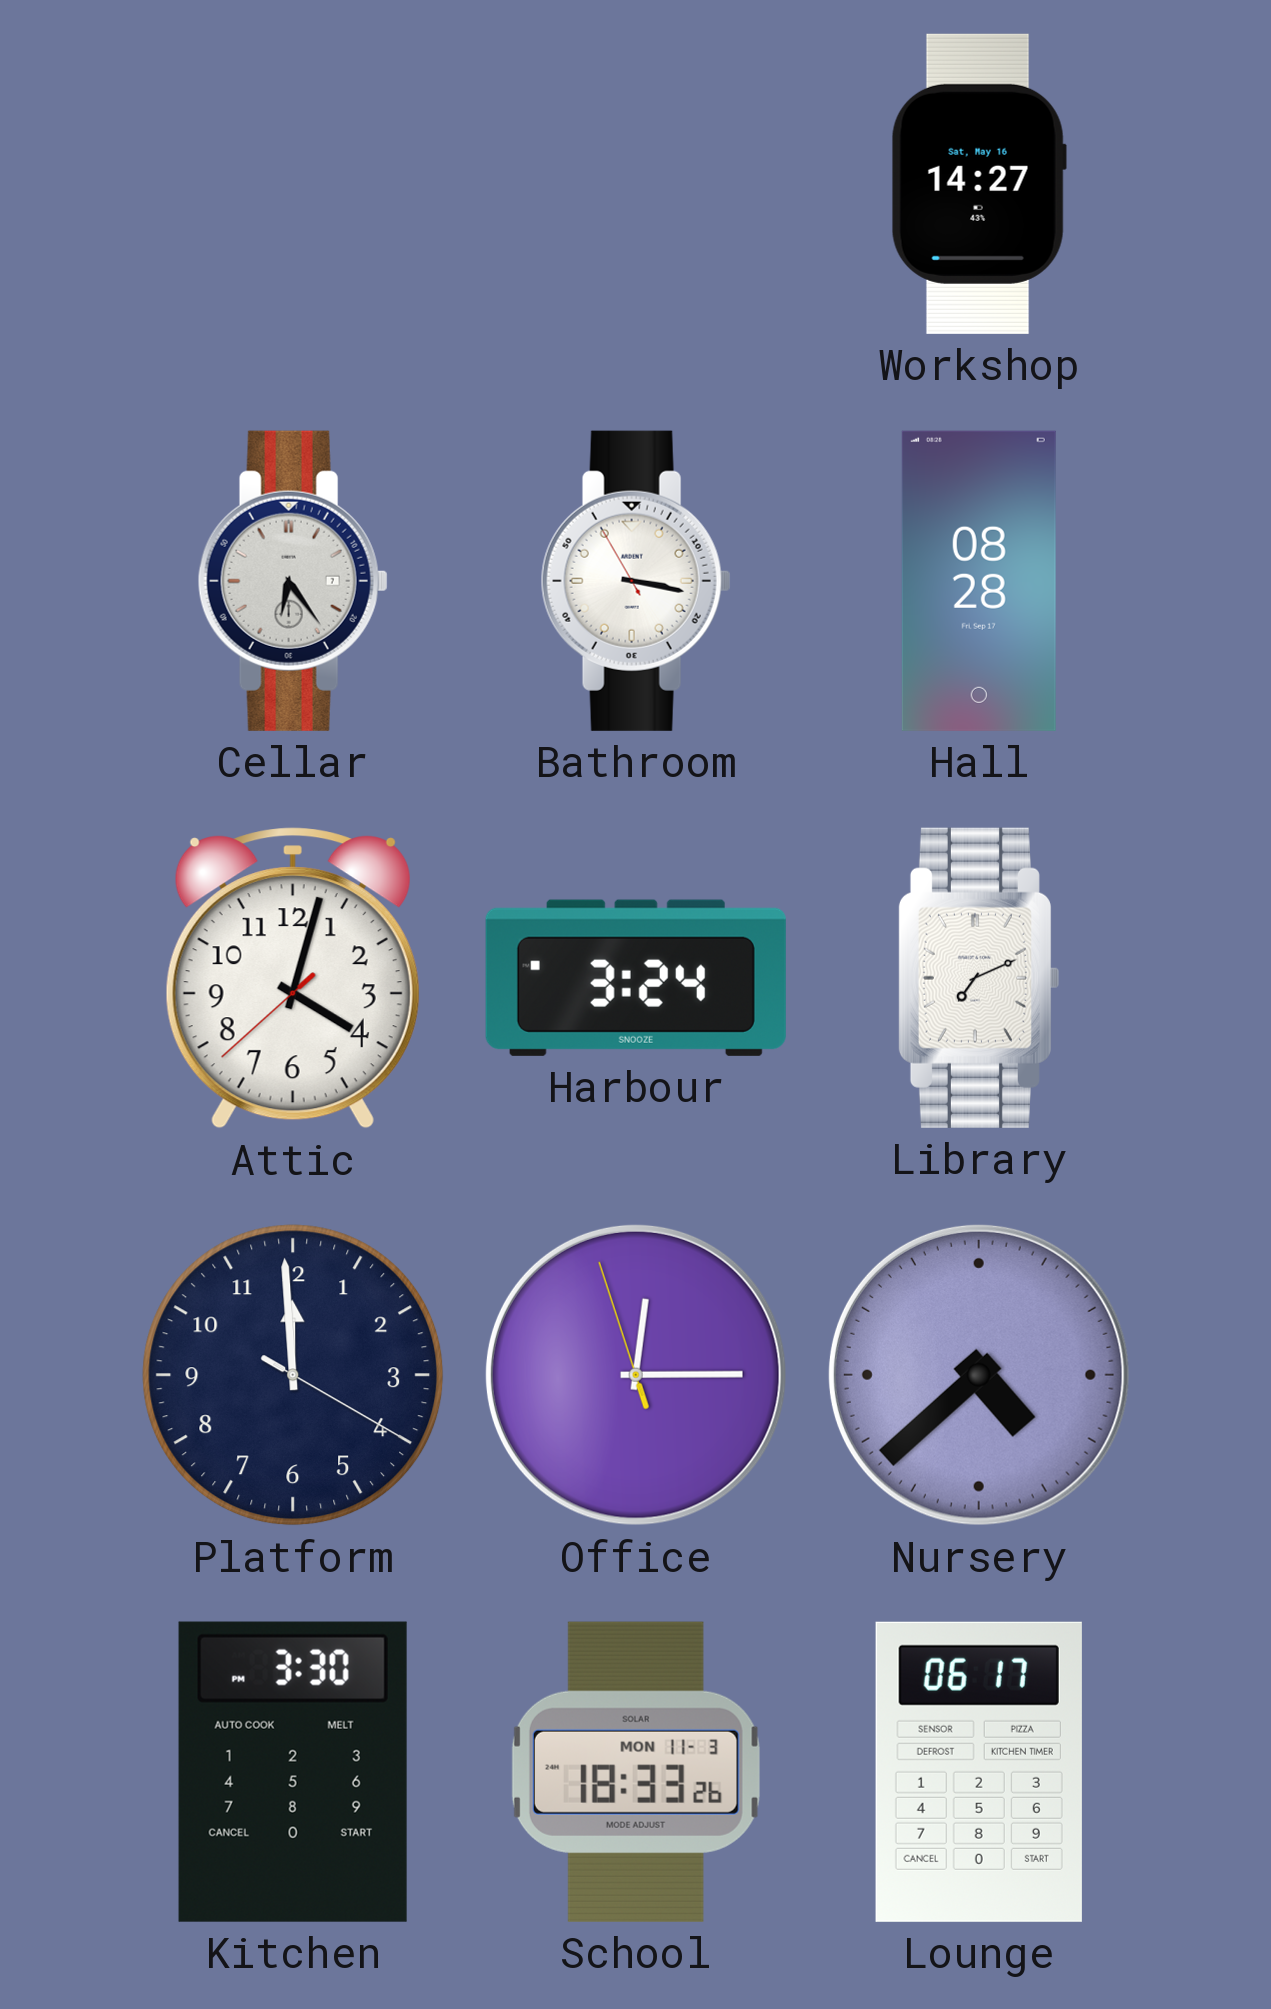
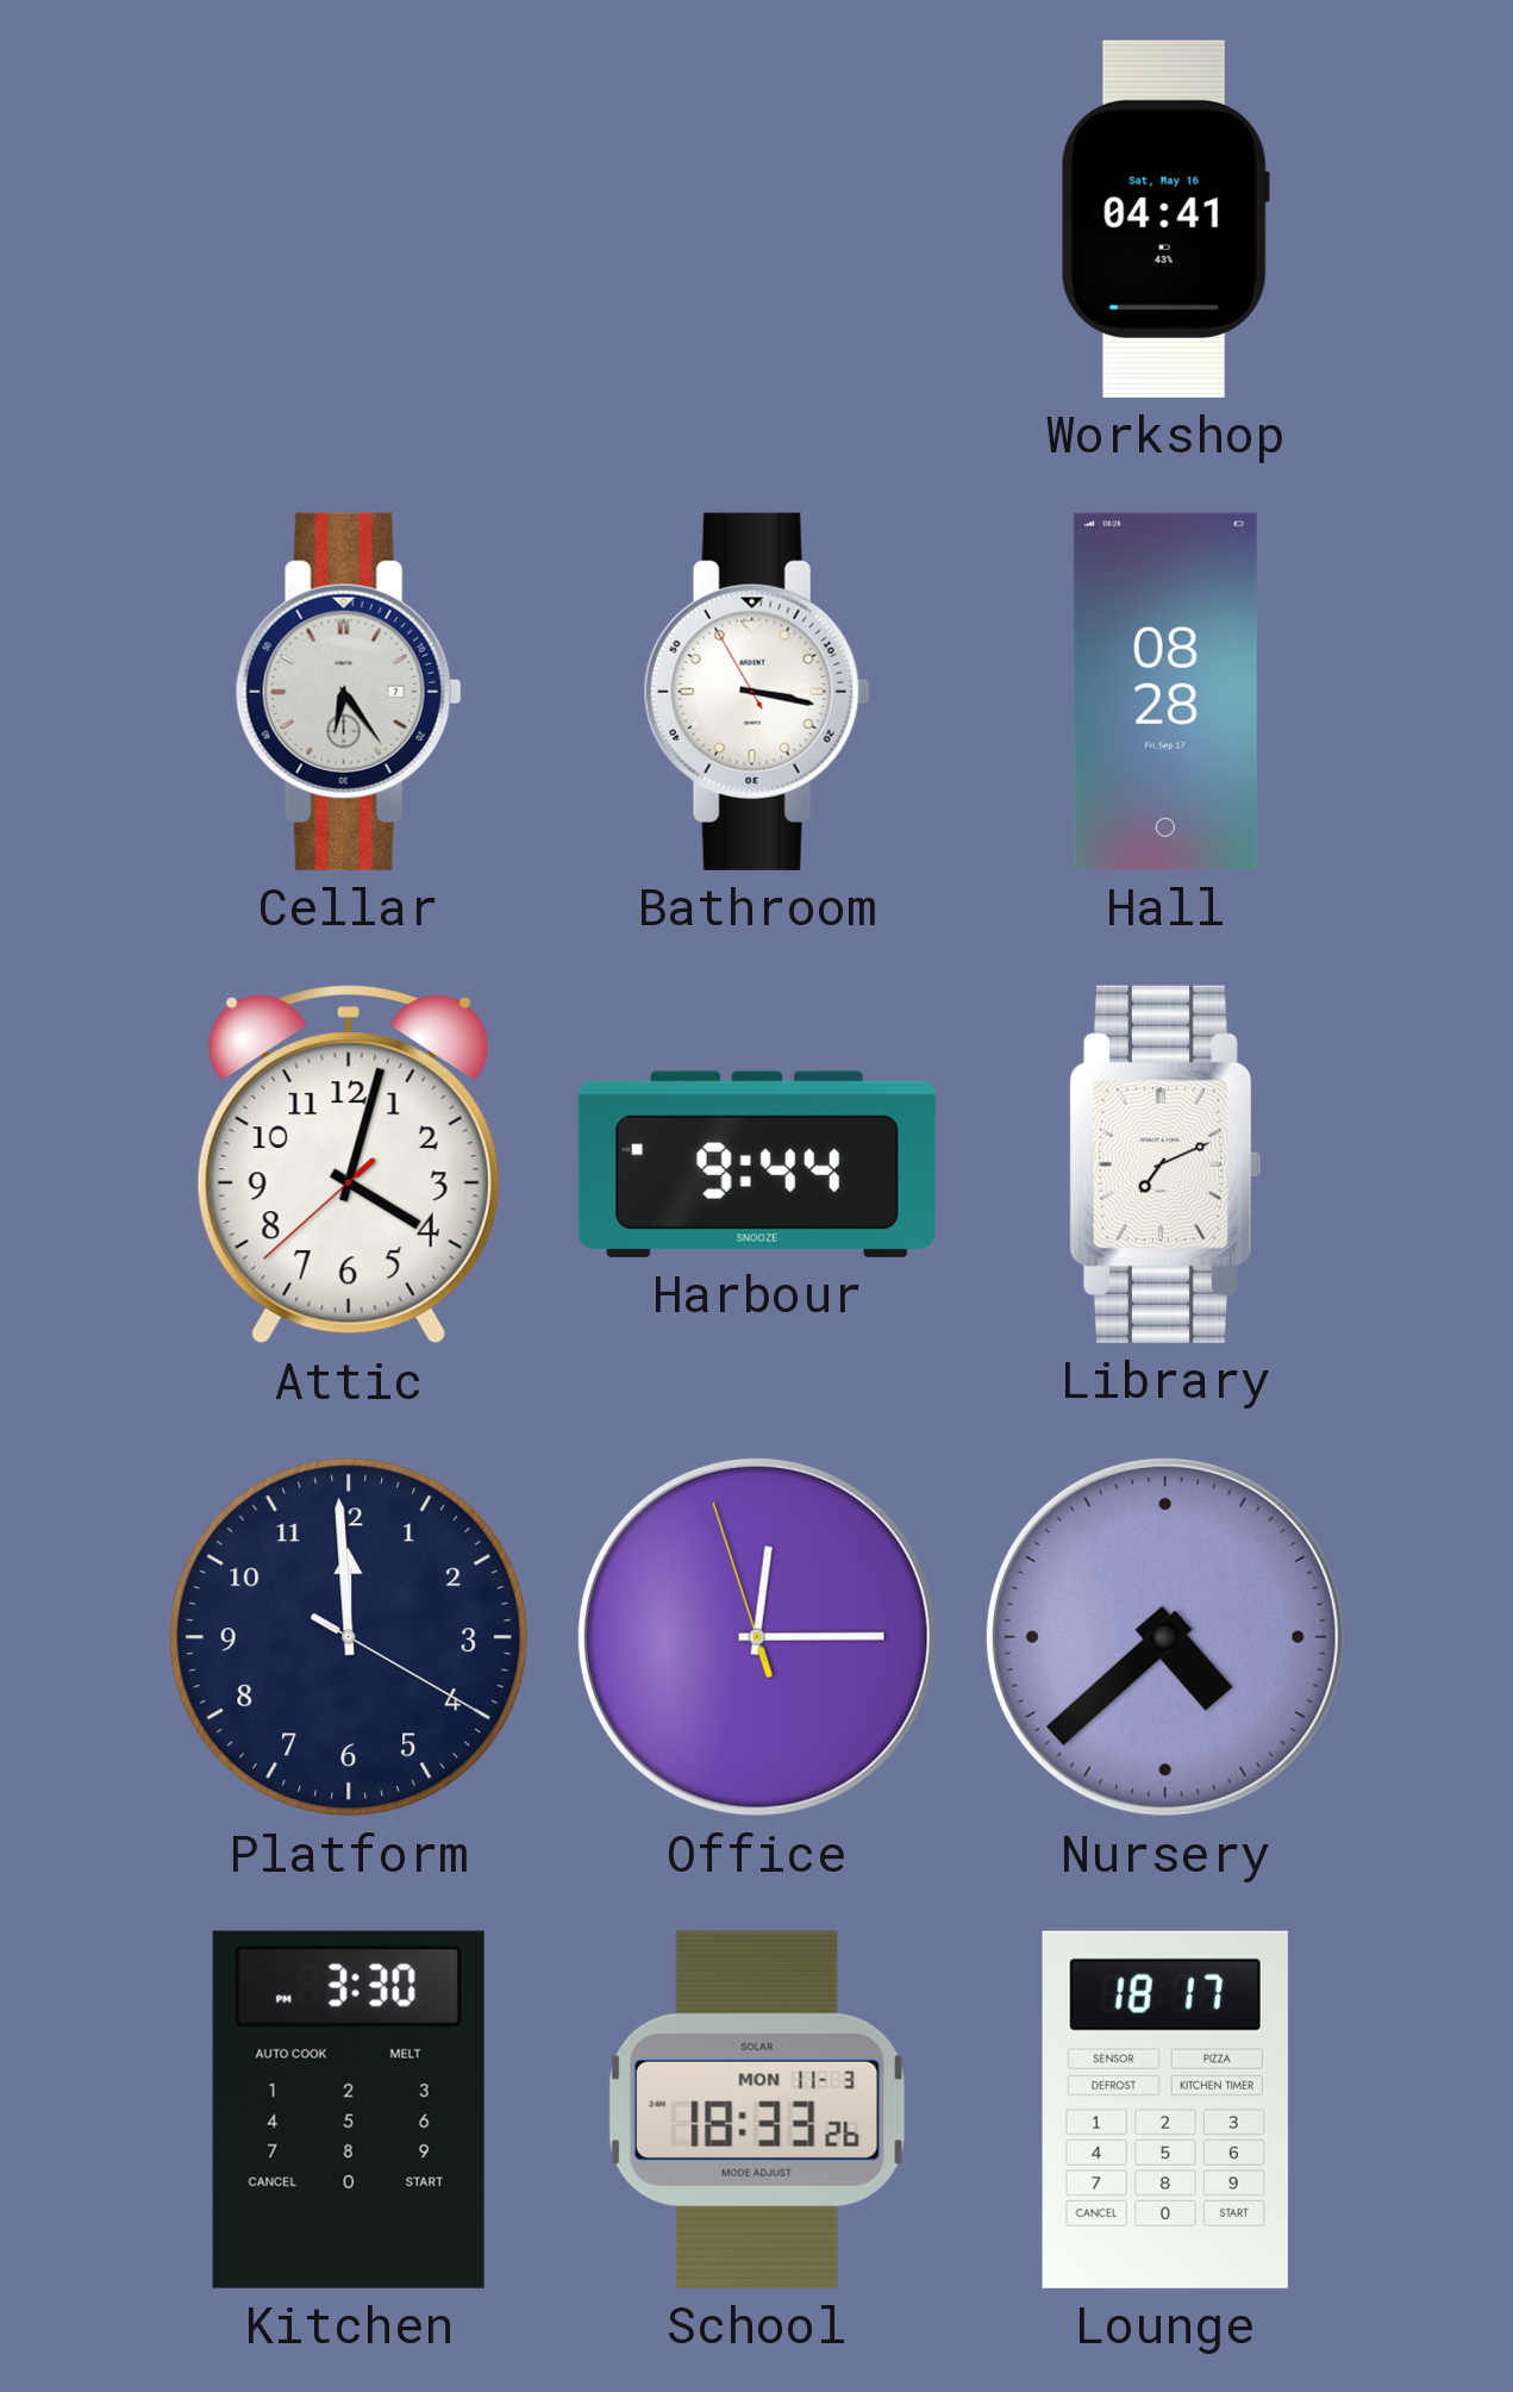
Workshop: 14:27 -> 04:41 (1165, 219)
Harbour: 3:24 -> 9:44 (757, 1164)
Lounge: 06:17 -> 18:17 (1165, 2110)
